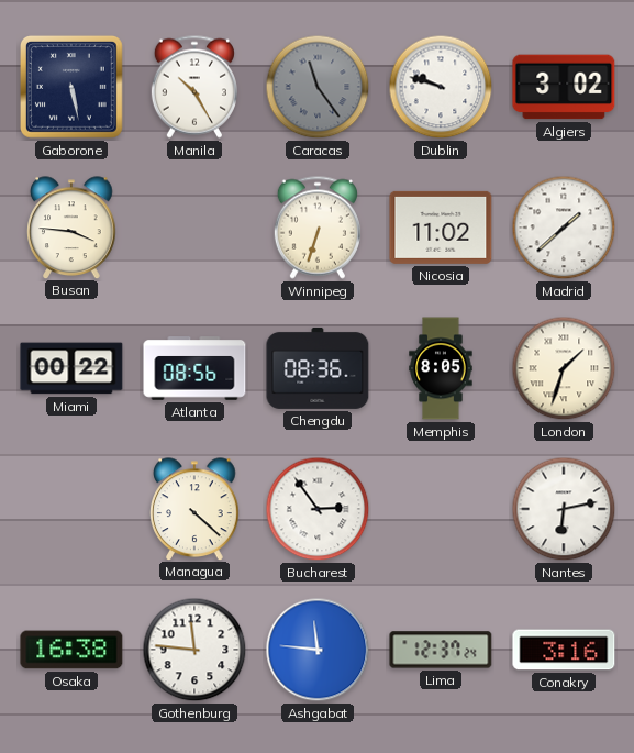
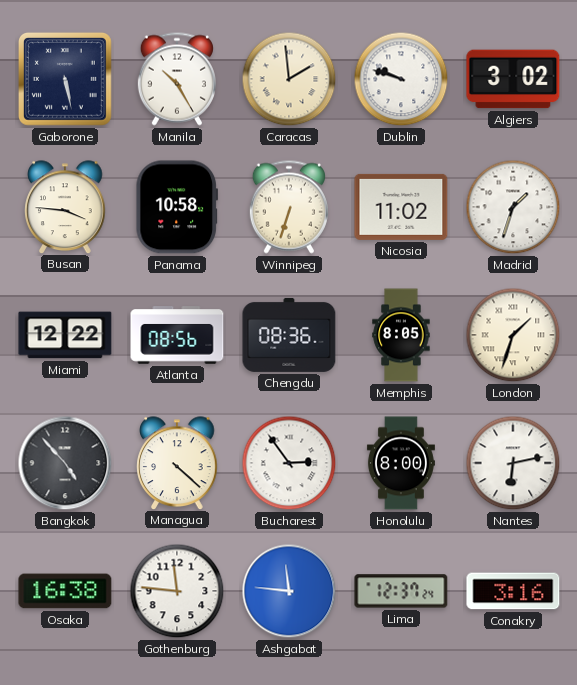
Caracas: 11:24 -> 1:59 (289, 79)
Caracas dial: grey -> cream (289, 79)
Panama: none -> 10:58 (176, 207)
Madrid: 1:38 -> 1:33 (513, 207)
Miami: 00:22 -> 12:22 (65, 335)
Bangkok: none -> 4:53 (65, 463)
Honolulu: none -> 8:00 (401, 463)
